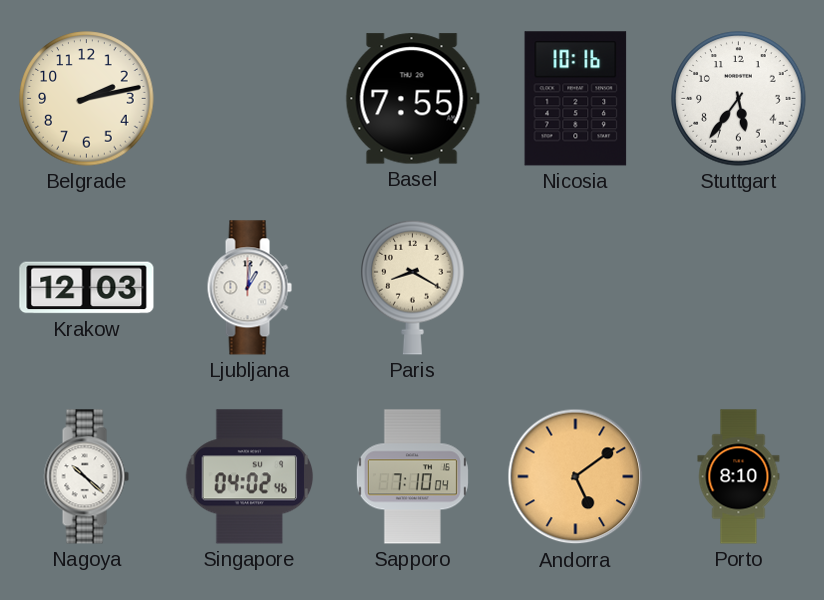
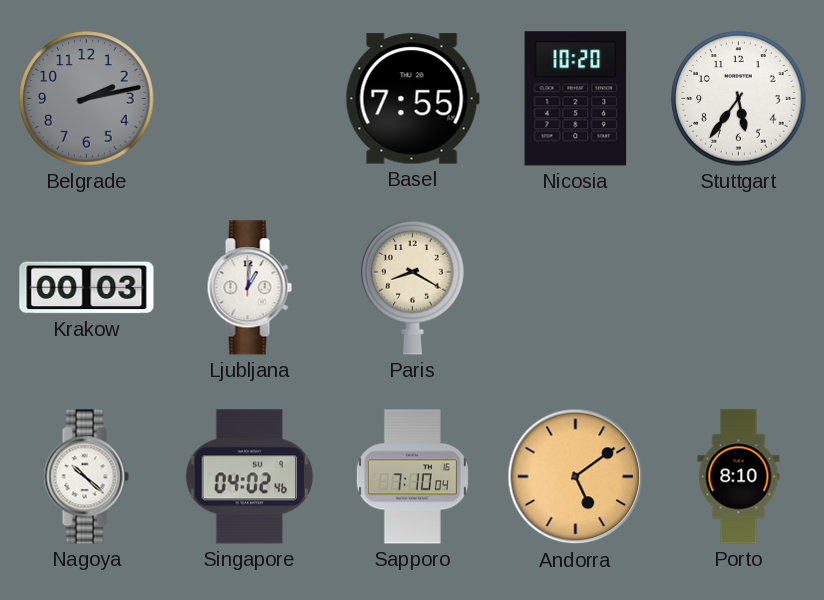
Belgrade dial: cream -> grey (87, 99)
Nicosia: 10:16 -> 10:20 (576, 99)
Krakow: 12:03 -> 00:03 (87, 288)
